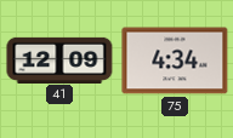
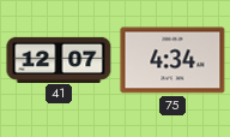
41: 12:09 -> 12:07 (59, 59)
